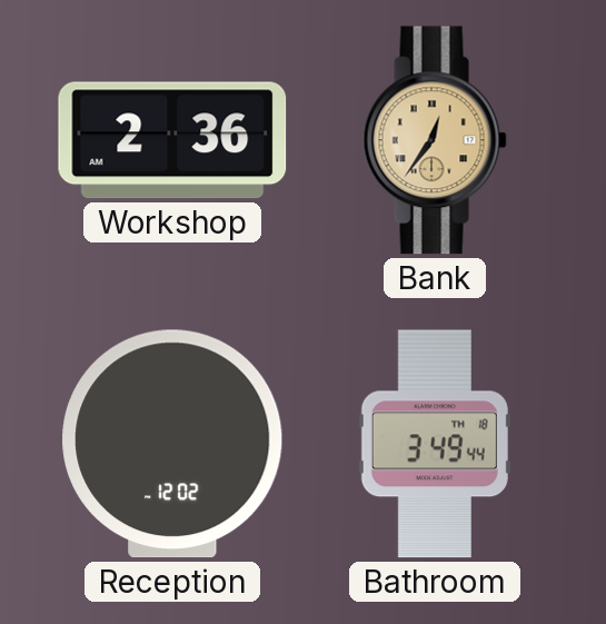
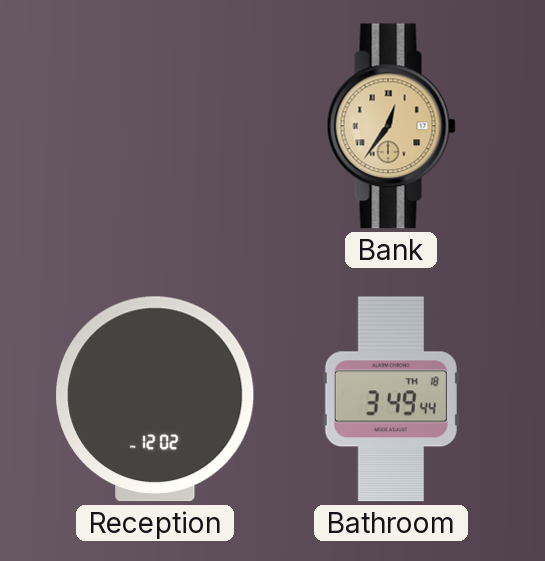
Workshop: 2:36 -> none (172, 140)
